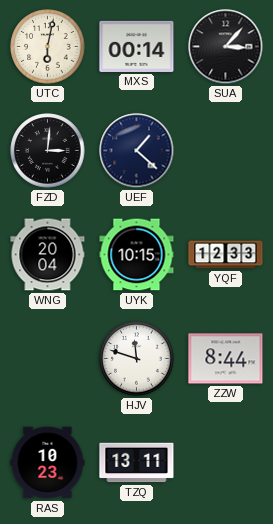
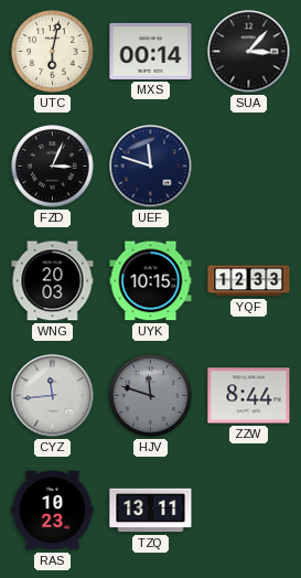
FZD: 3:01 -> 3:04 (53, 167)
UEF: 1:22 -> 11:48 (151, 167)
WNG: 20:04 -> 20:03 (53, 281)
CYZ: none -> 11:44 (53, 396)
HJV dial: white -> grey (151, 396)
